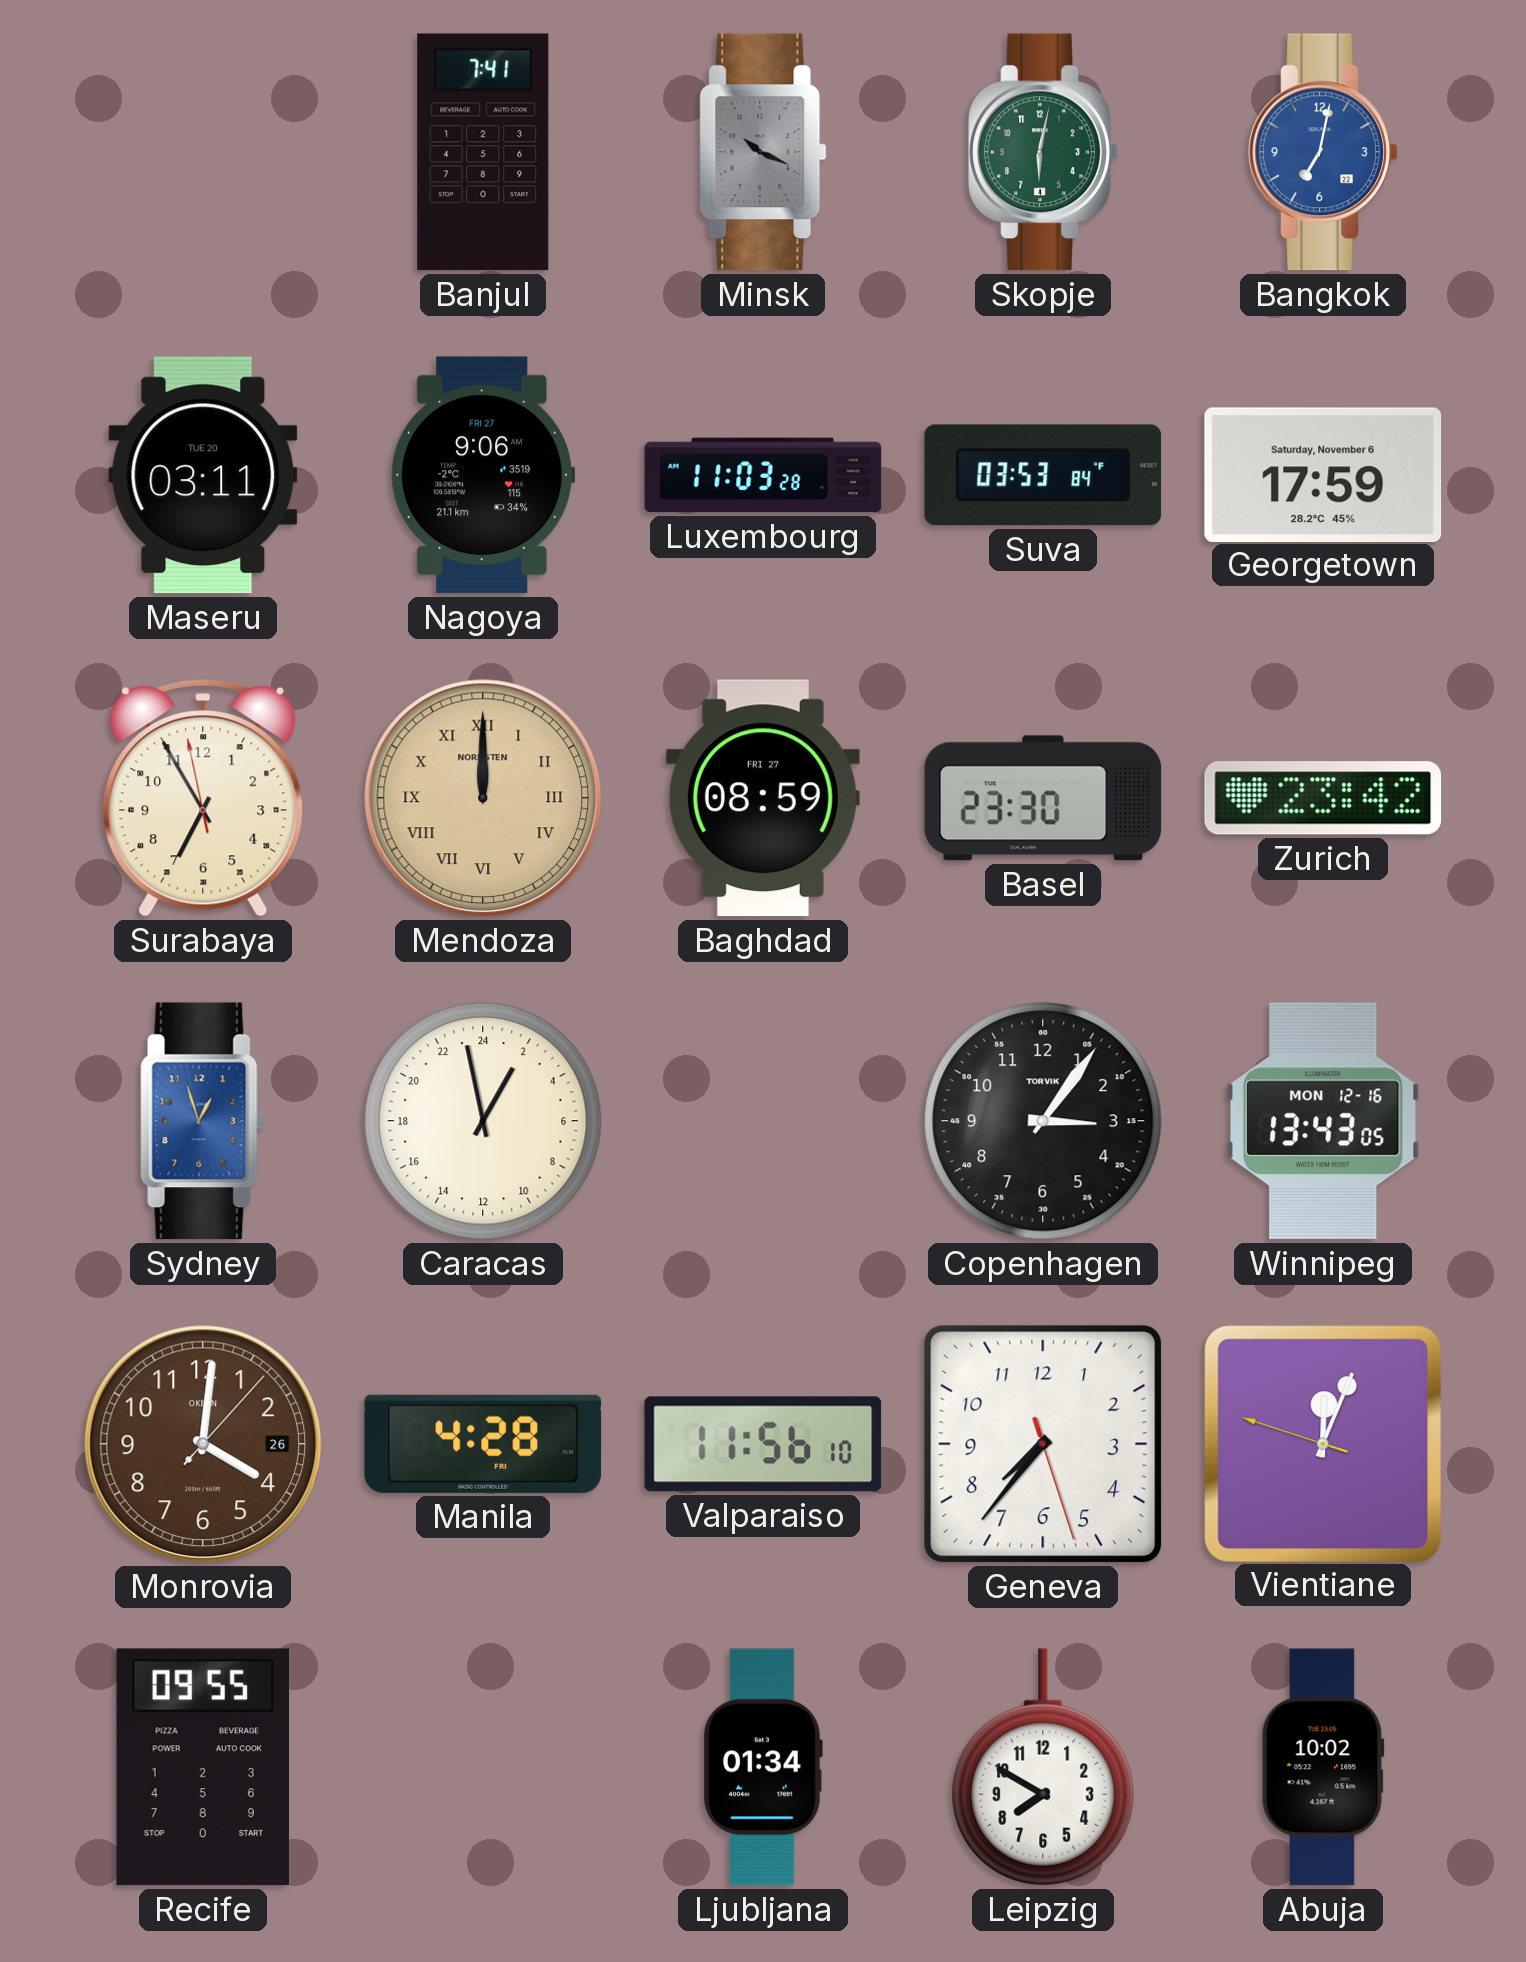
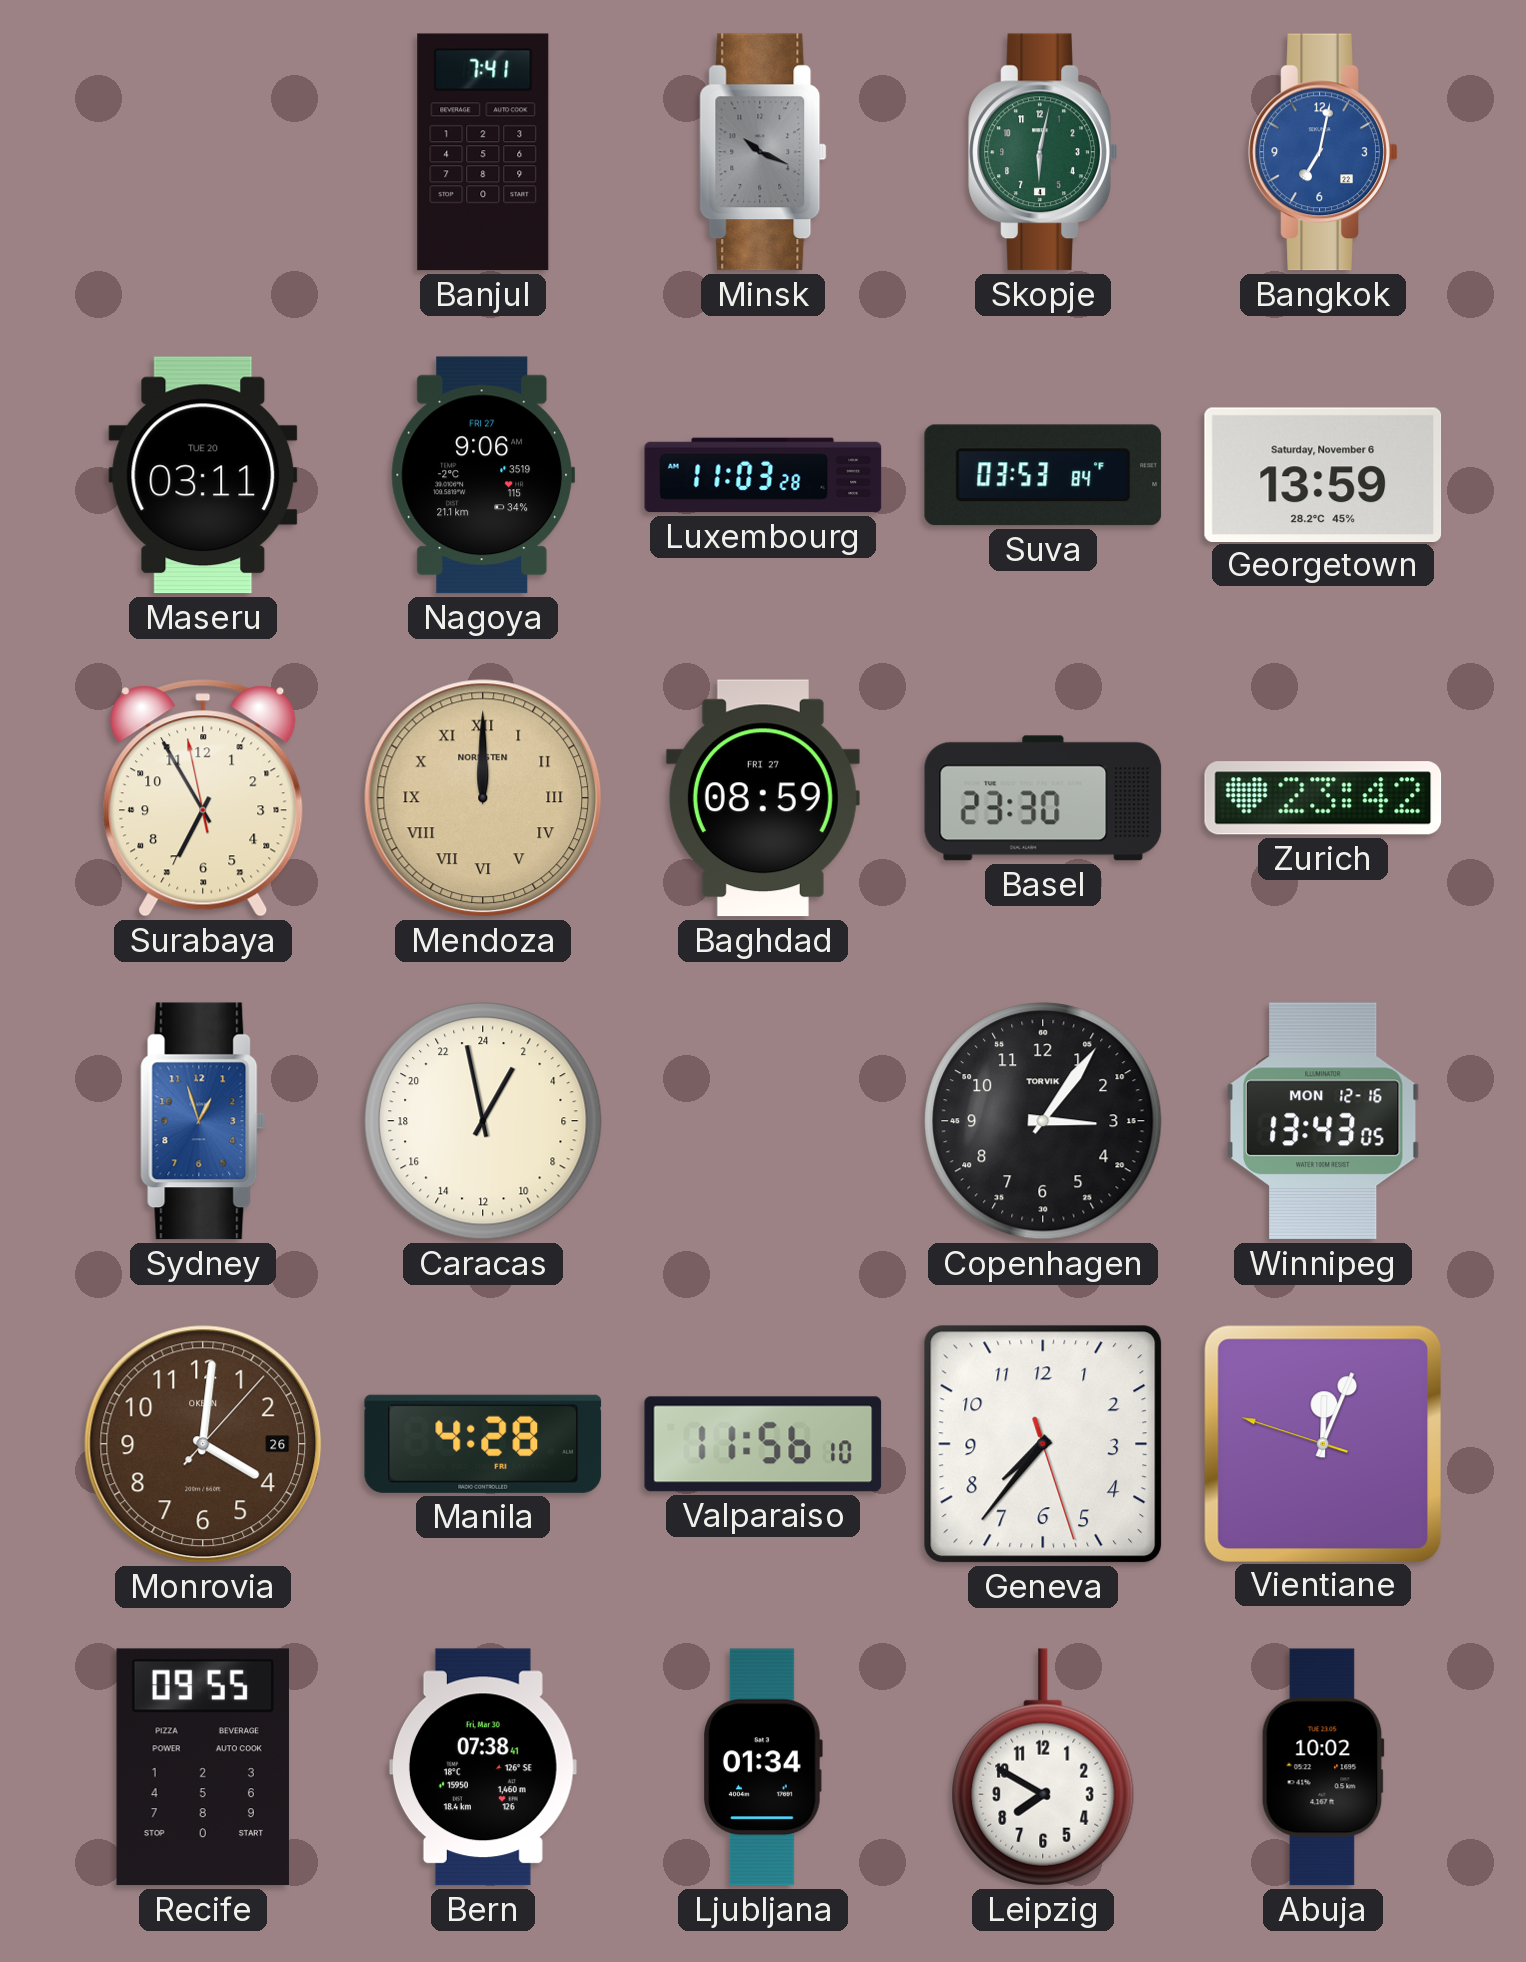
Georgetown: 17:59 -> 13:59 (1323, 474)
Bern: none -> 07:38 (483, 1767)
